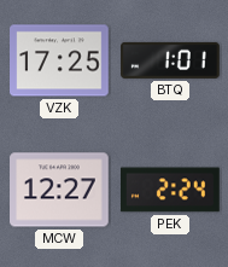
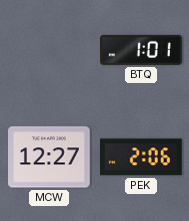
VZK: 17:25 -> none (60, 60)
PEK: 2:24 -> 2:06 (142, 157)
